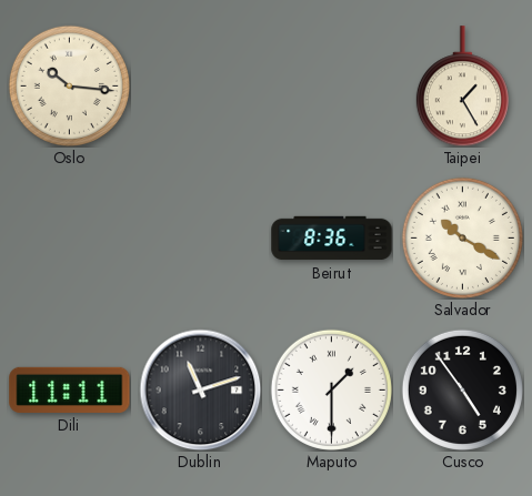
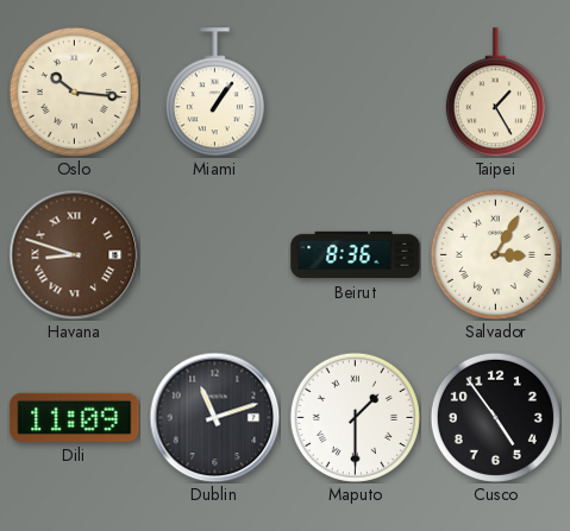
Miami: none -> 1:06 (214, 93)
Havana: none -> 8:48 (74, 254)
Salvador: 10:20 -> 3:05 (495, 254)
Dili: 11:11 -> 11:09 (75, 417)
